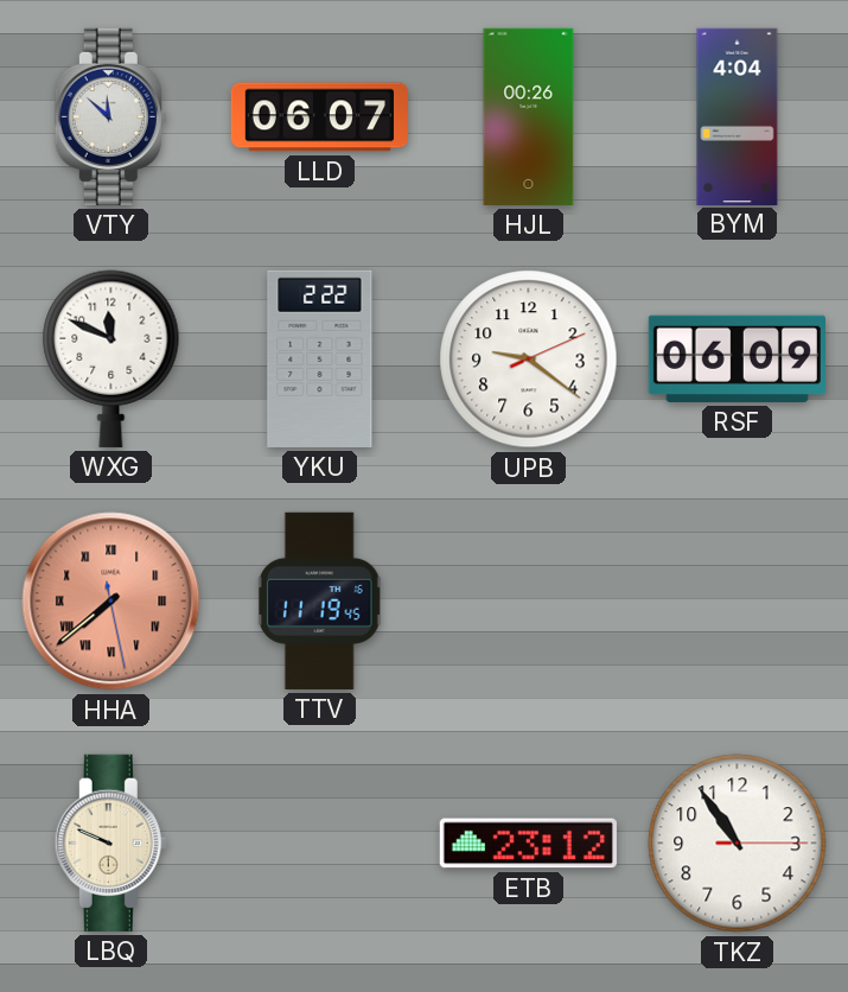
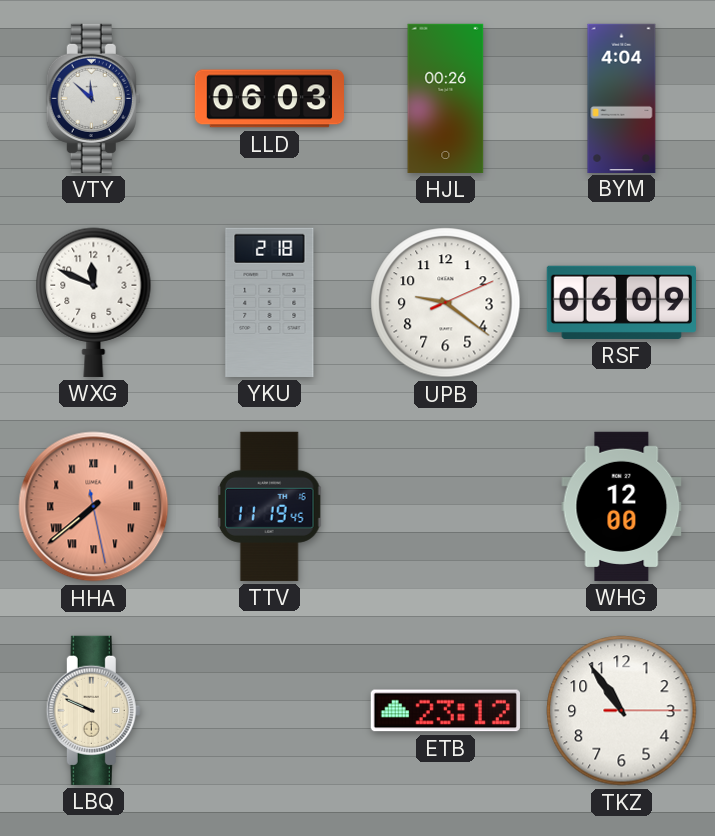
LLD: 06:07 -> 06:03 (269, 99)
YKU: 2:22 -> 2:18 (270, 302)
WHG: none -> 12:00 (622, 506)
